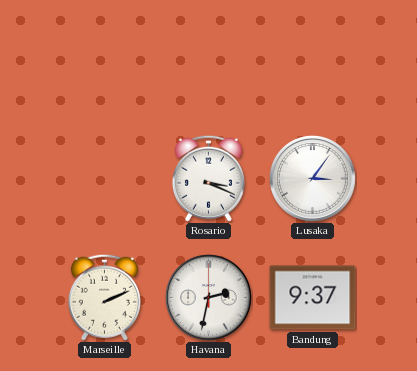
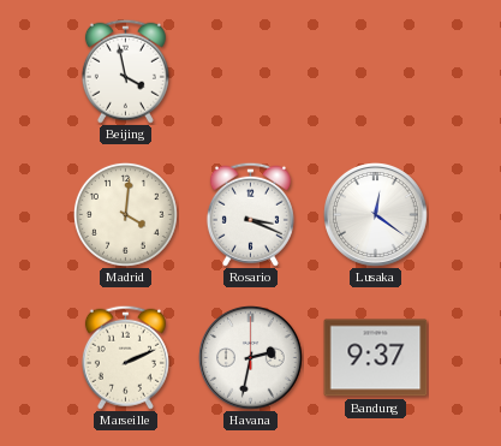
Beijing: none -> 3:58 (125, 71)
Madrid: none -> 4:01 (125, 214)
Lusaka: 3:06 -> 12:21 (376, 215)
